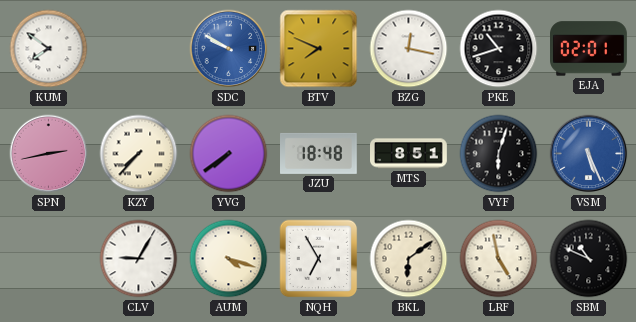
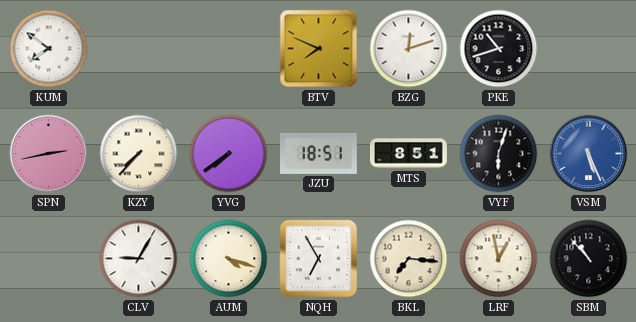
SDC: 9:50 -> none (229, 49)
BZG: 12:17 -> 12:12 (409, 49)
EJA: 02:01 -> none (589, 49)
JZU: 18:48 -> 18:51 (319, 153)
BKL: 6:09 -> 7:16 (409, 259)
LRF: 4:58 -> 12:58 (499, 259)
SBM: 10:49 -> 10:53 (589, 259)
